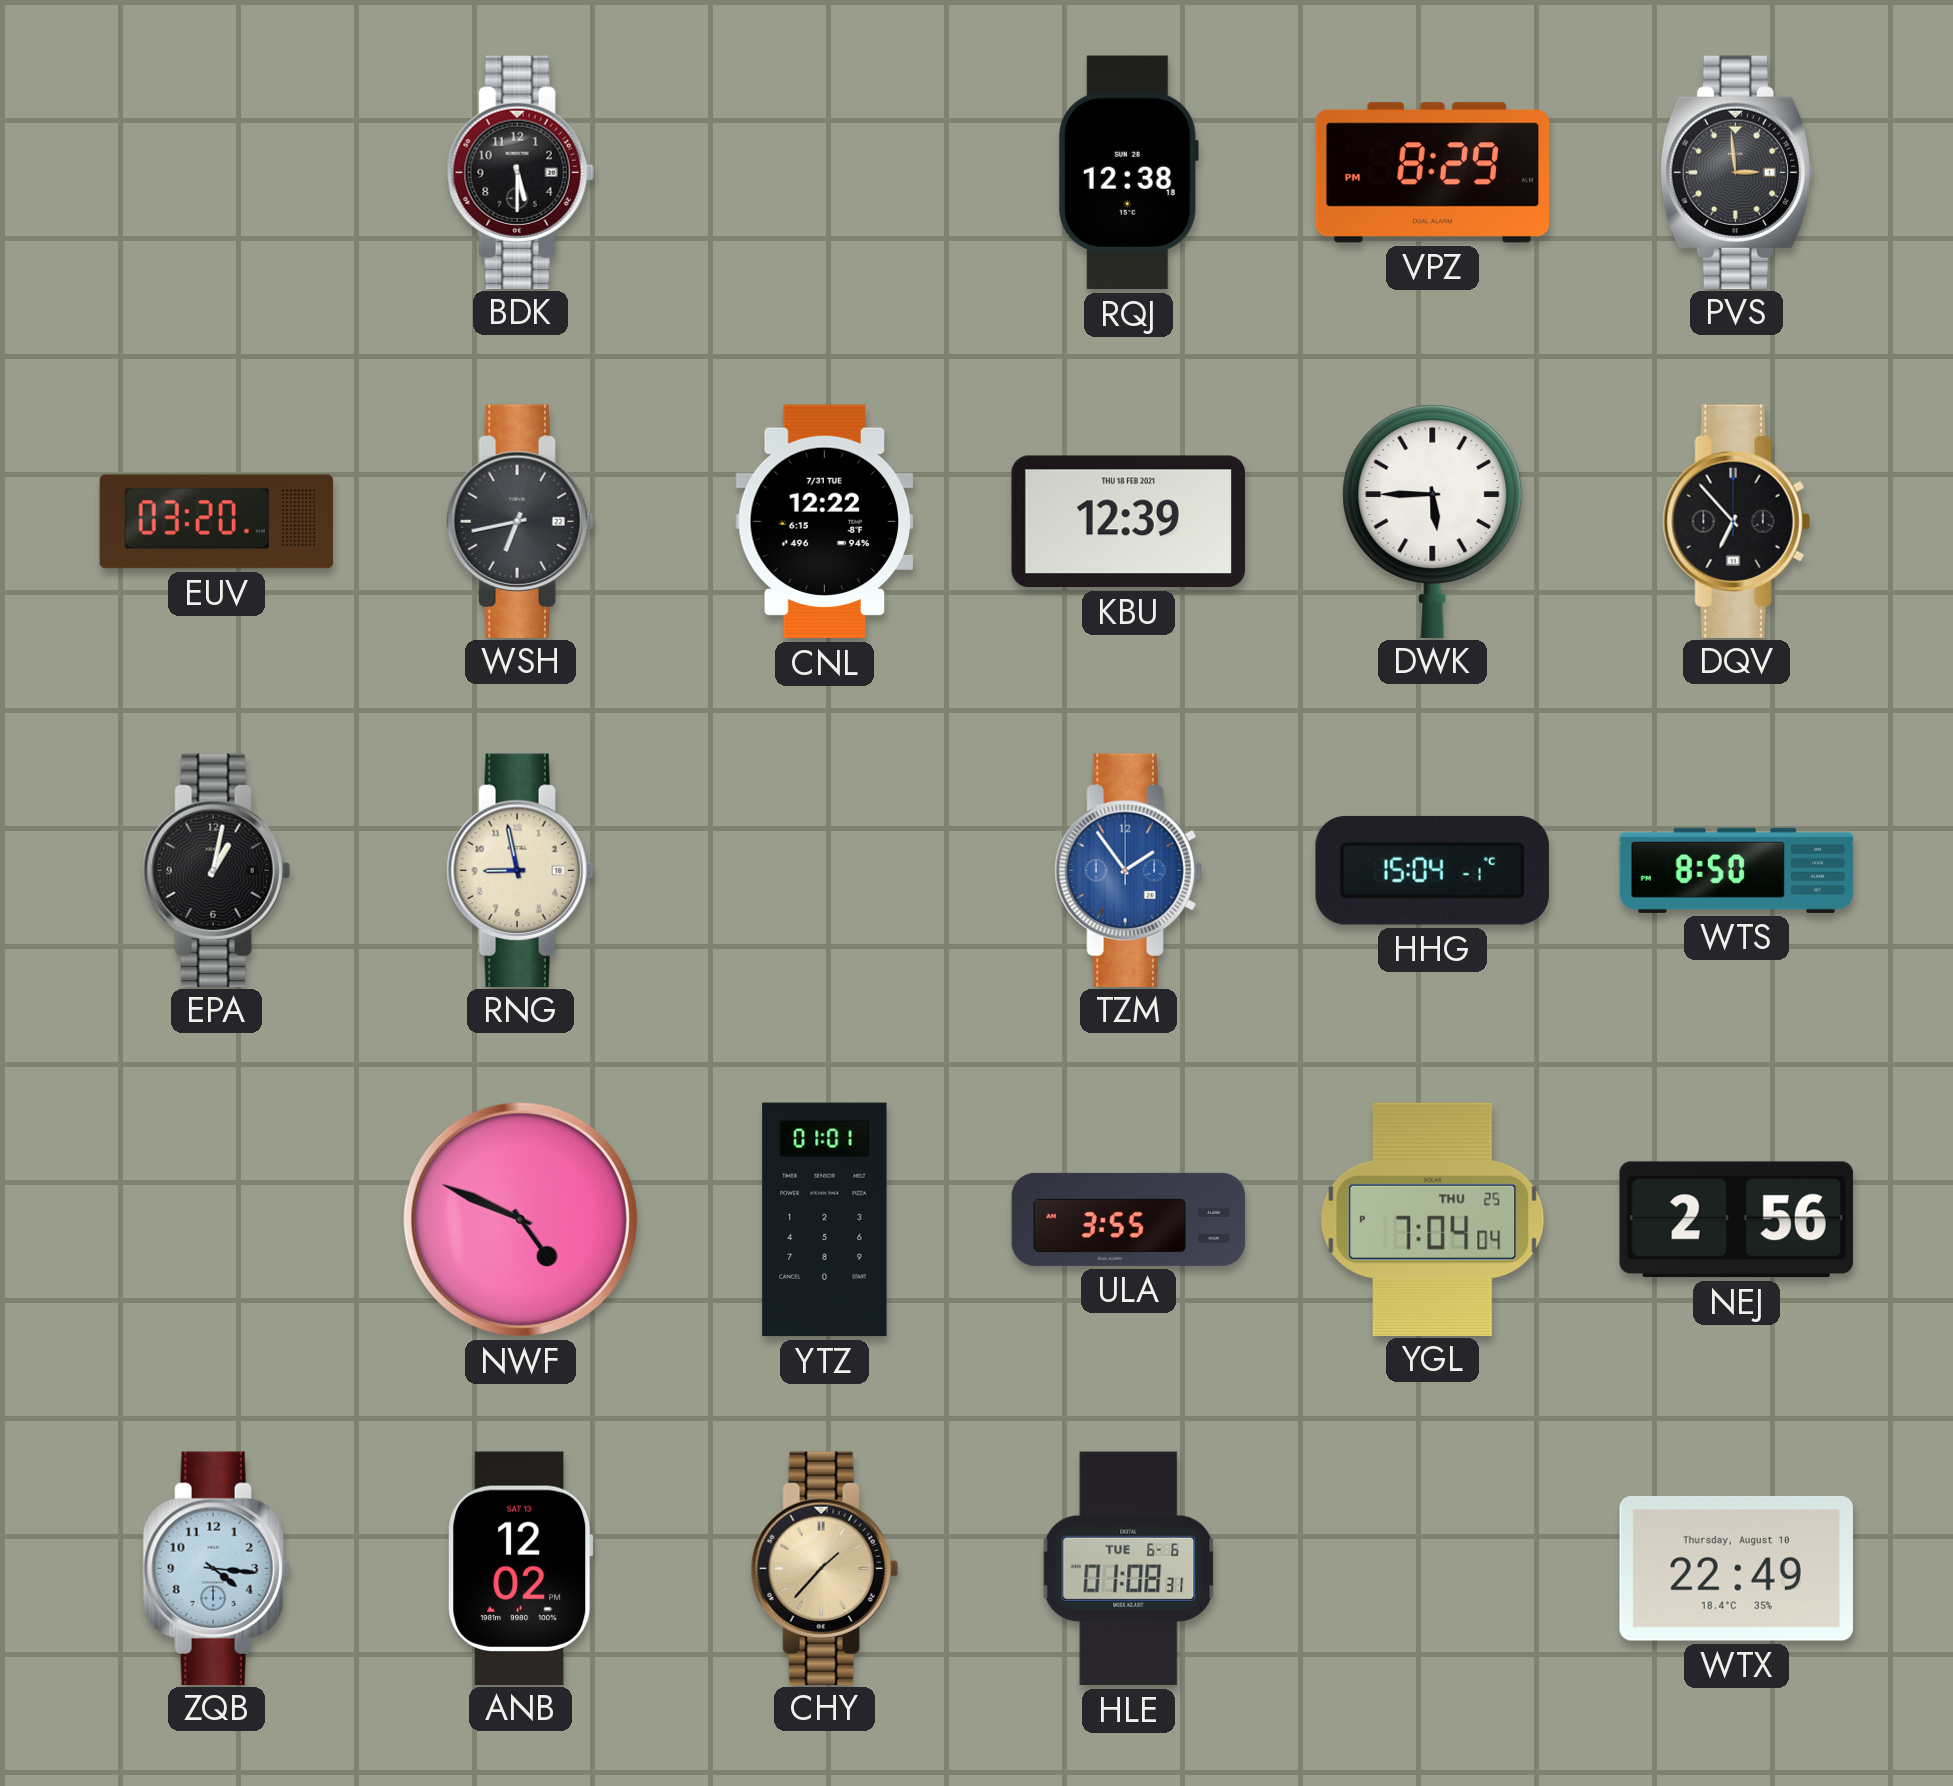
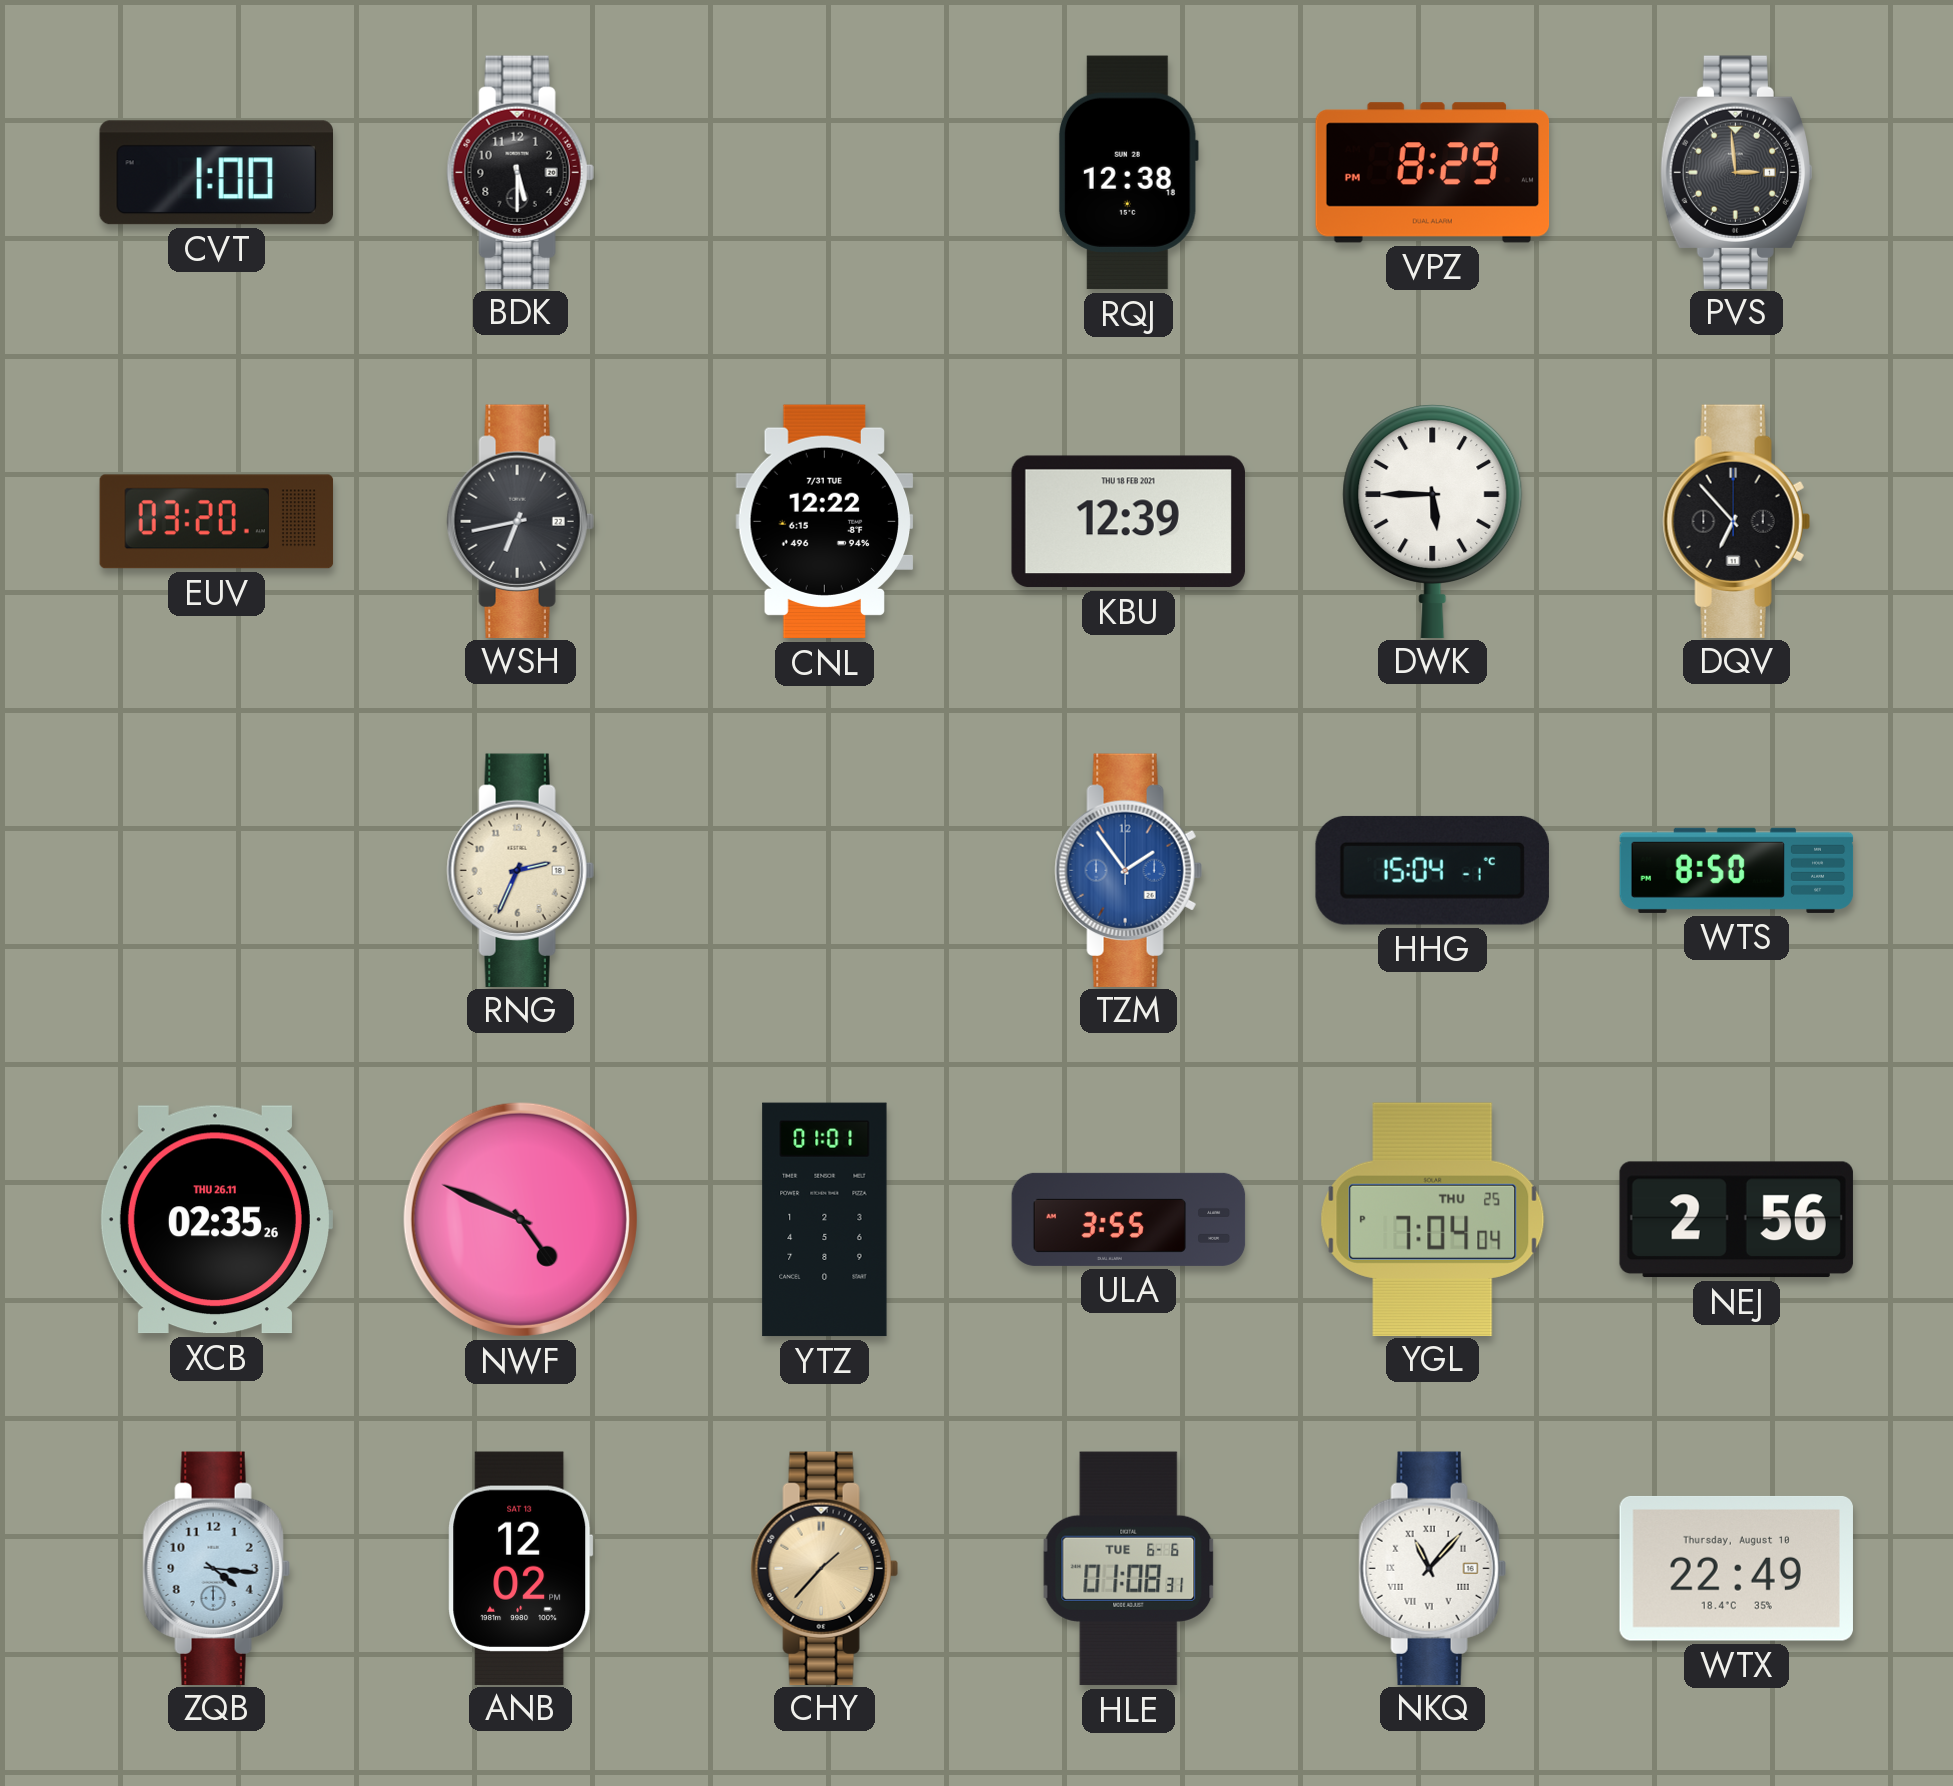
CVT: none -> 1:00 (216, 173)
EPA: 1:02 -> none (216, 870)
RNG: 8:58 -> 2:34 (520, 870)
XCB: none -> 02:35 (216, 1220)
NKQ: none -> 11:07 (1432, 1568)
